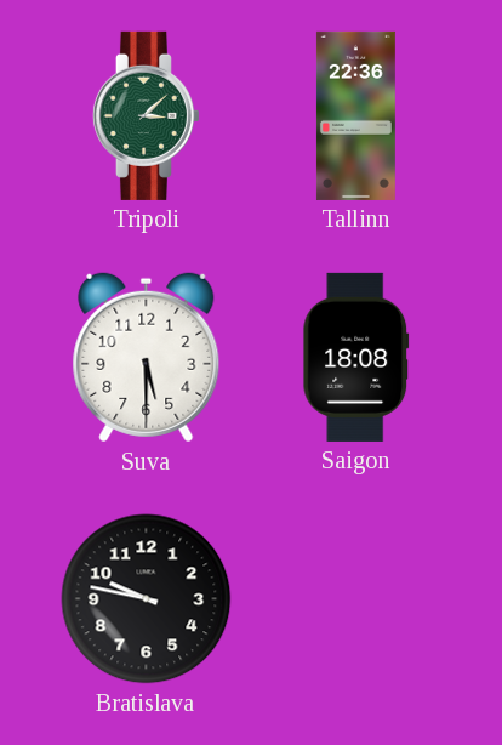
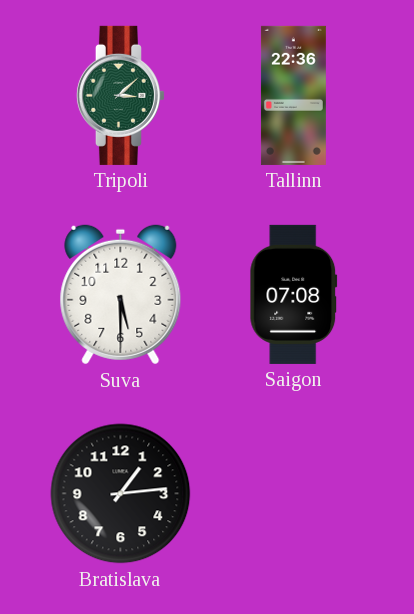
Saigon: 18:08 -> 07:08 (294, 294)
Bratislava: 9:47 -> 1:14 (121, 494)
